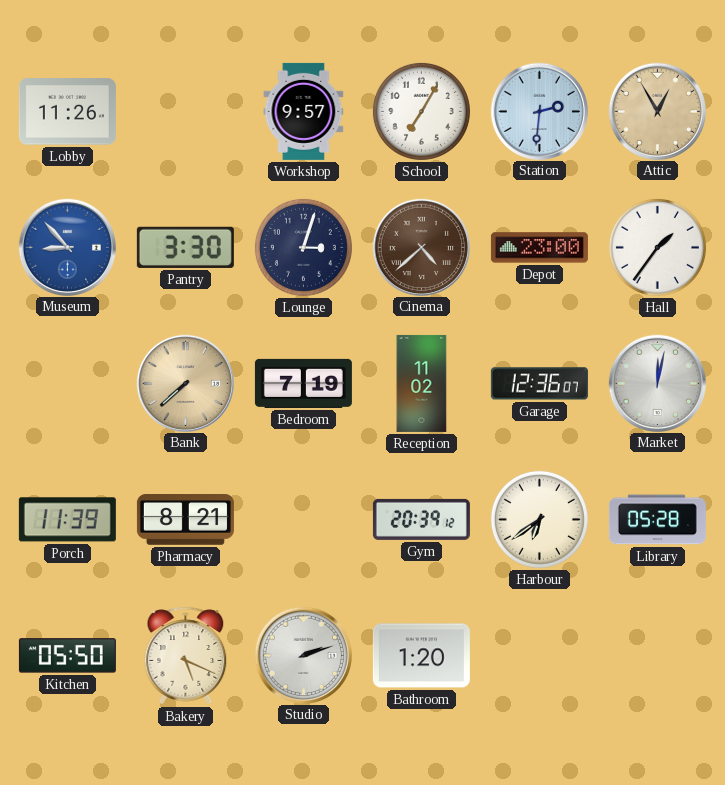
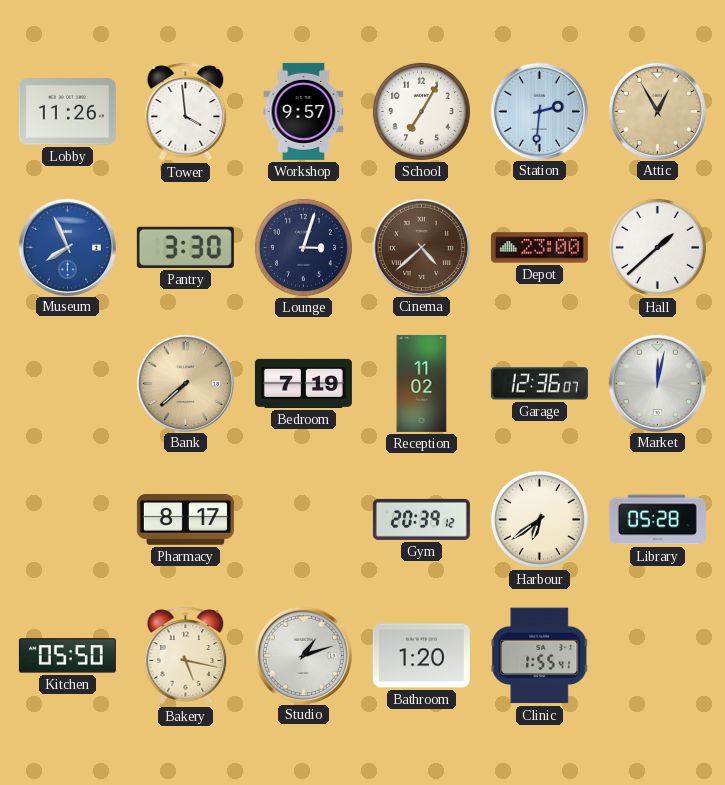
Tower: none -> 3:59 (186, 112)
Museum: 8:53 -> 7:56 (67, 247)
Hall: 1:36 -> 1:38 (657, 247)
Porch: 11:39 -> none (67, 520)
Pharmacy: 8:21 -> 8:17 (185, 520)
Bakery: 5:19 -> 5:17 (186, 656)
Studio: 2:12 -> 1:12 (303, 655)
Clinic: none -> 1:55 (540, 656)
